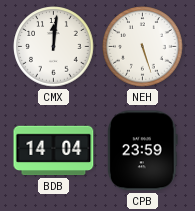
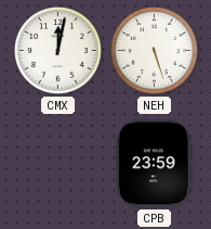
CMX: 12:01 -> 12:02 (58, 51)
BDB: 14:04 -> none (54, 151)
